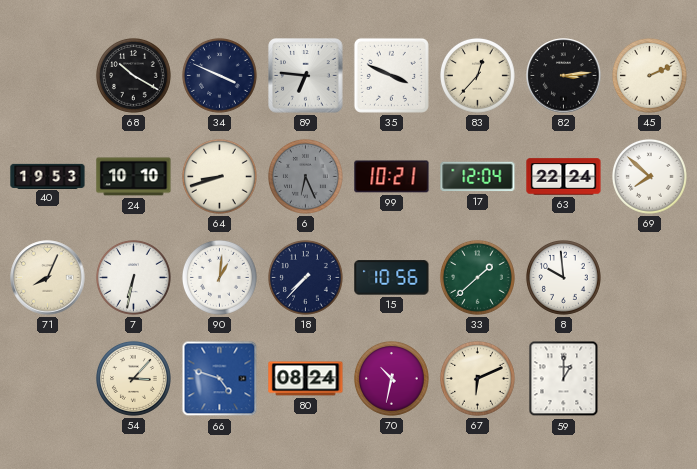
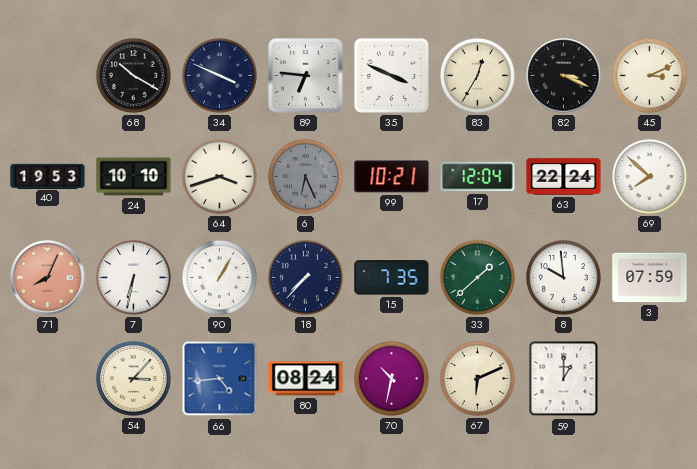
83: 12:37 -> 12:35 (477, 75)
82: 3:14 -> 3:19 (564, 76)
45: 2:11 -> 3:11 (649, 75)
64: 8:42 -> 3:42 (219, 176)
71 dial: cream -> salmon (48, 278)
90: 1:01 -> 1:05 (219, 277)
15: 10:56 -> 7:35 (392, 278)
3: none -> 07:59 (650, 278)
66: 4:48 -> 4:44 (220, 379)
